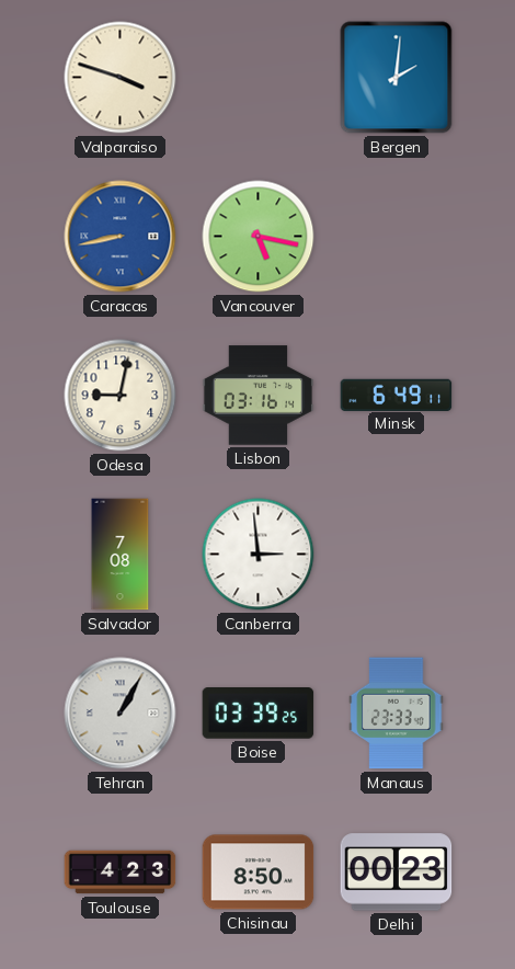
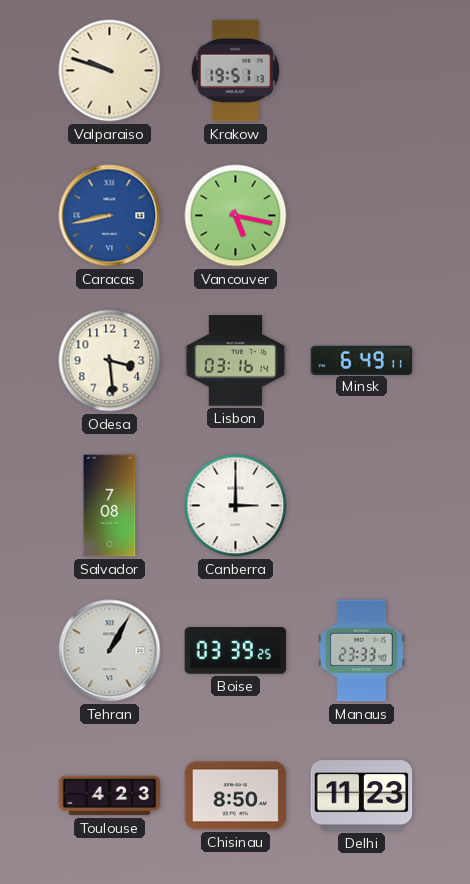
Valparaiso: 3:48 -> 9:48 (110, 71)
Krakow: none -> 19:51 (235, 71)
Bergen: 2:01 -> none (397, 78)
Odesa: 9:02 -> 3:29 (110, 361)
Canberra: 2:59 -> 3:00 (236, 506)
Delhi: 00:23 -> 11:23 (362, 796)
